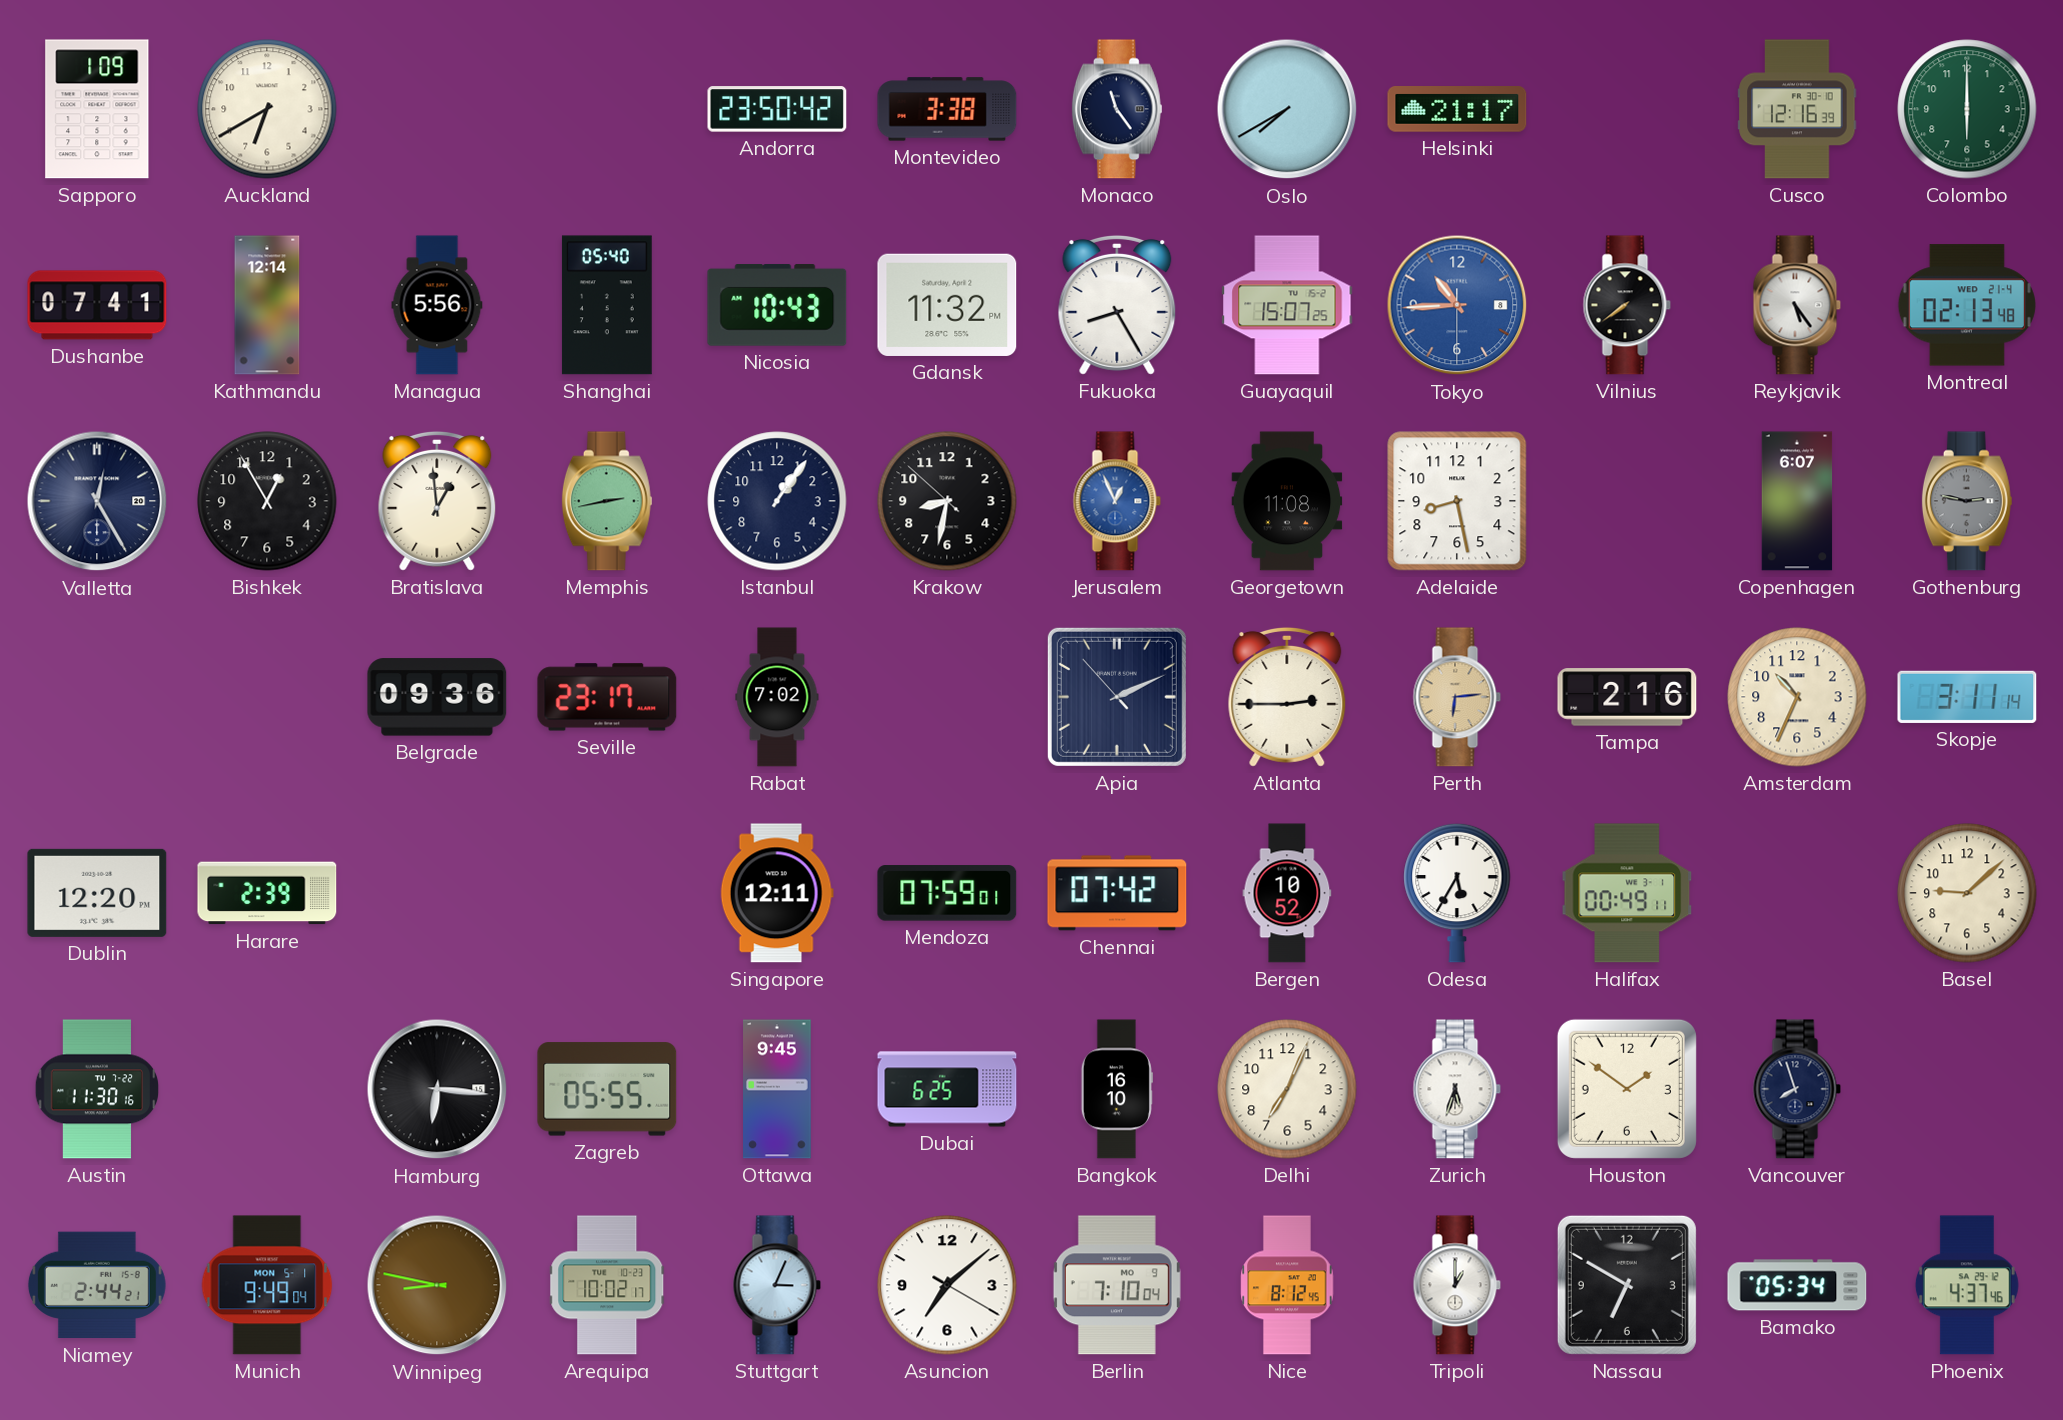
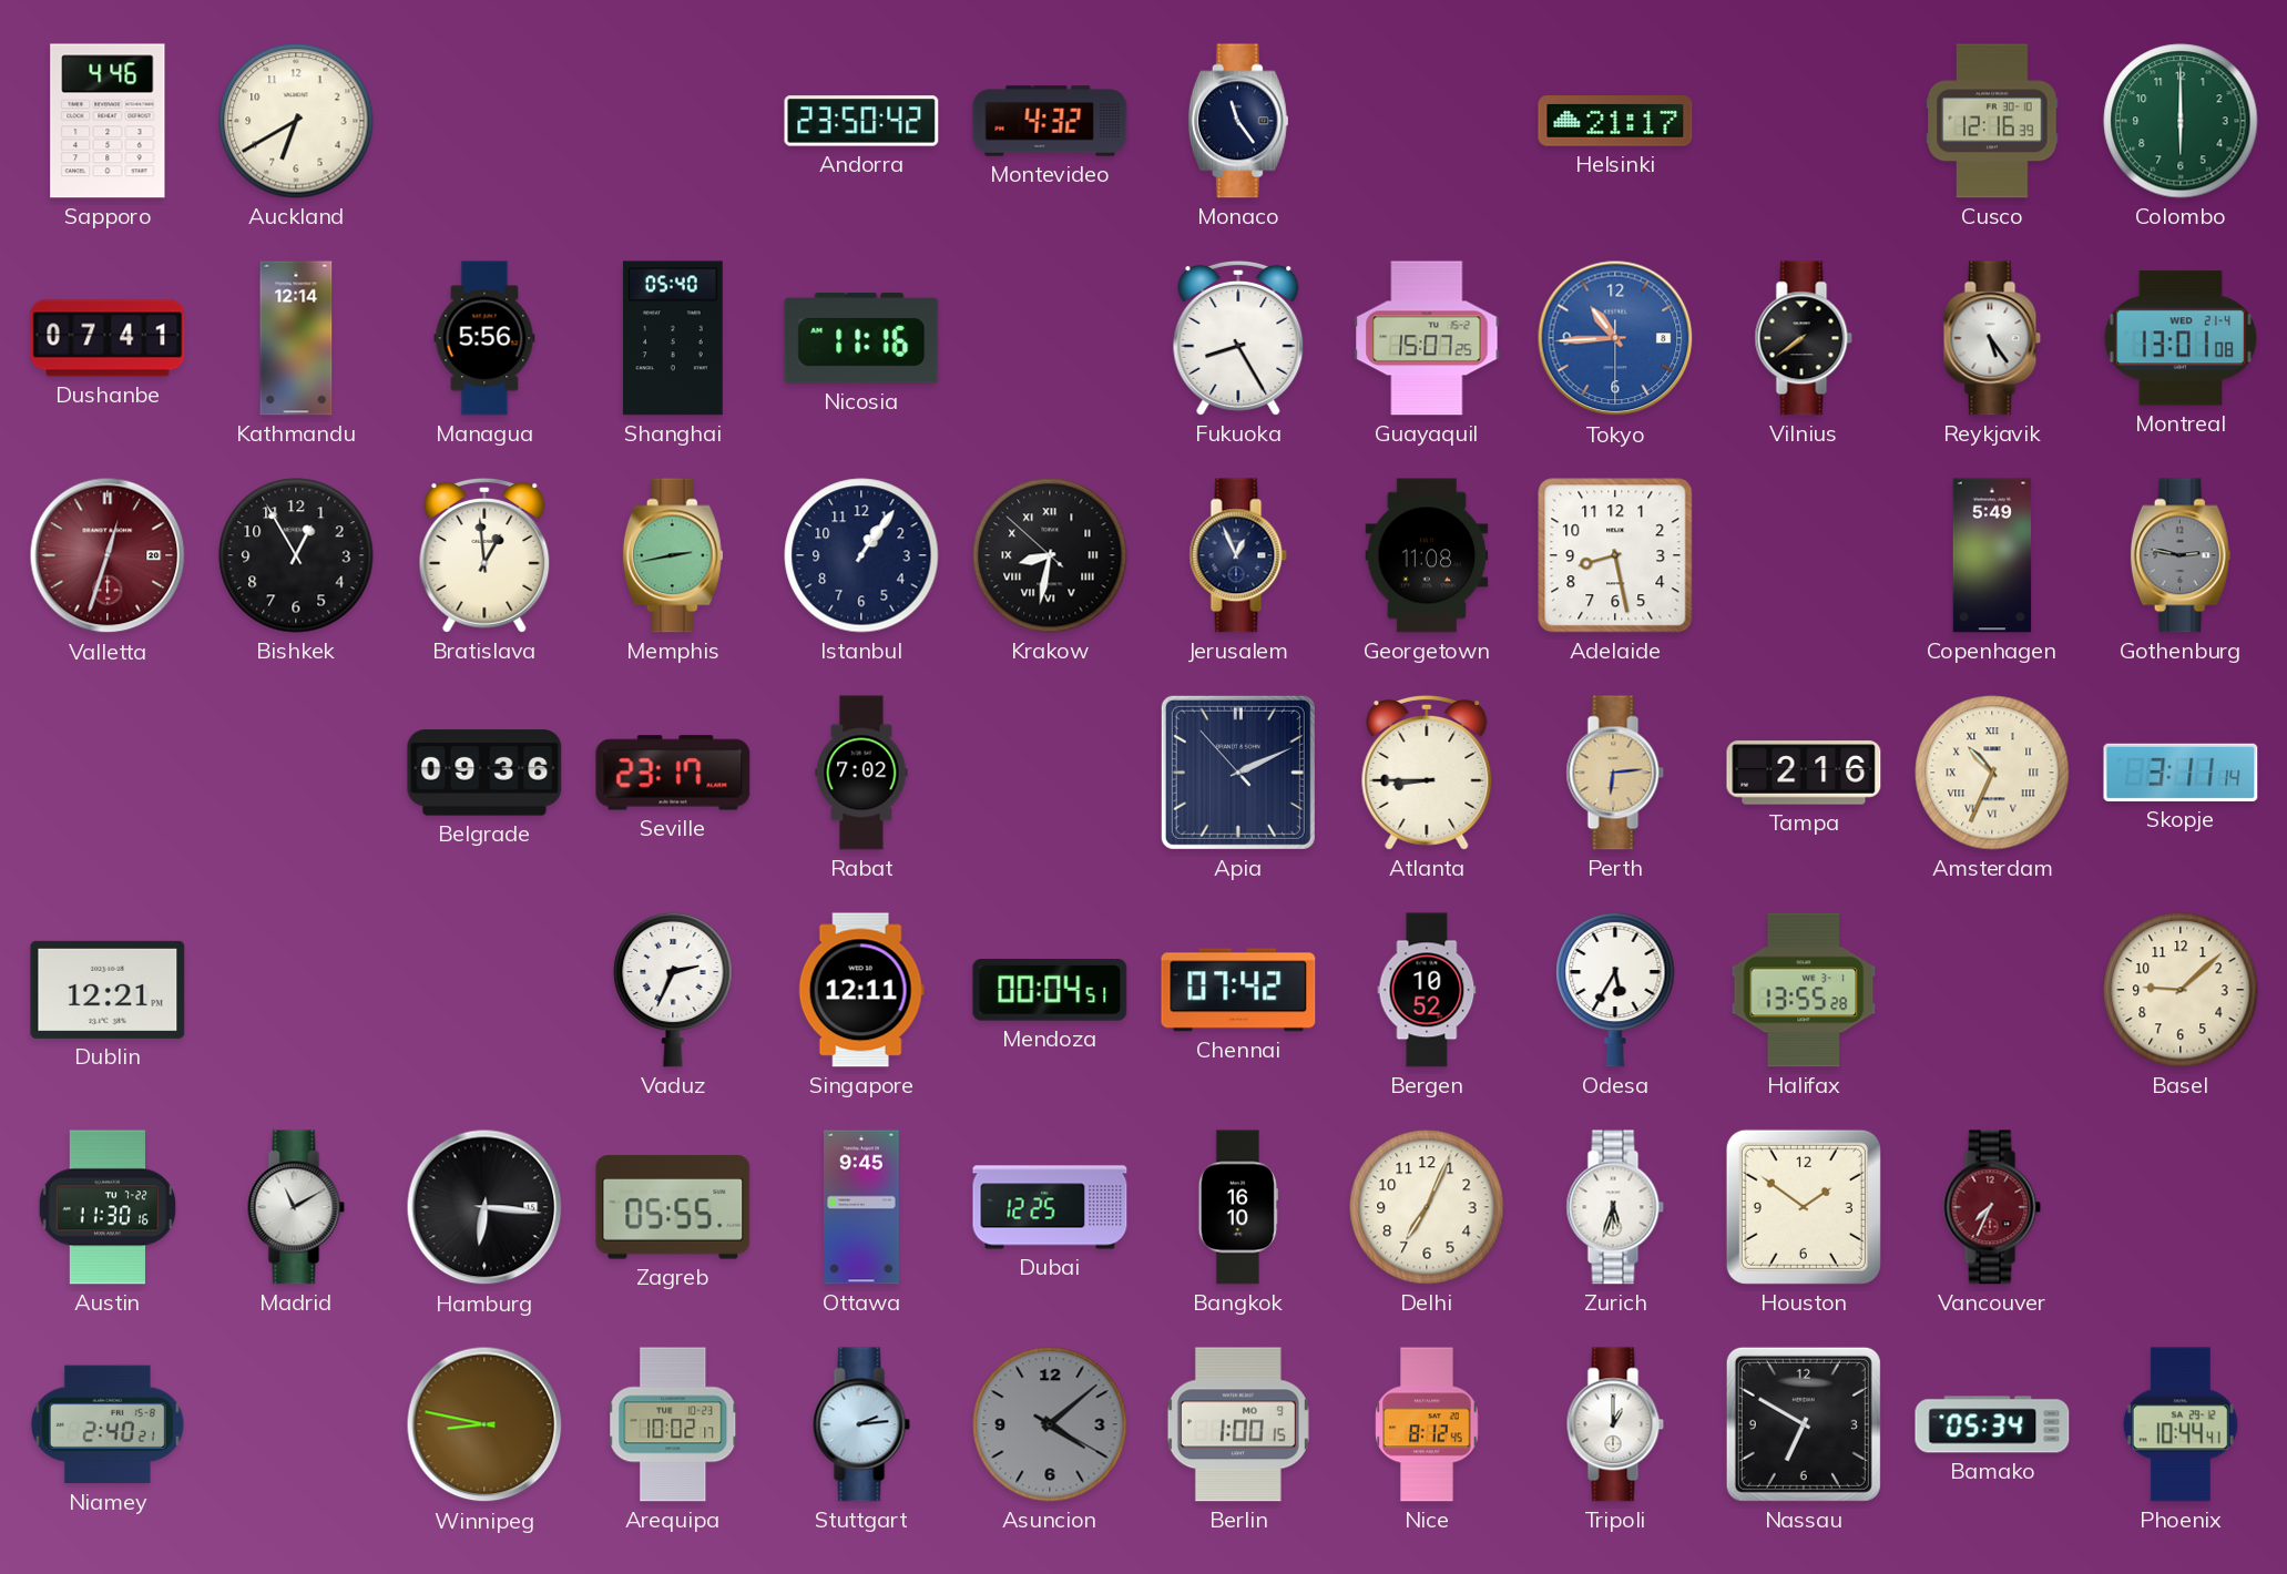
Sapporo: 1:09 -> 4:46 (108, 121)
Montevideo: 3:38 -> 4:32 (1050, 121)
Oslo: 7:40 -> none (1287, 109)
Nicosia: 10:43 -> 11:16 (861, 339)
Gdansk: 11:32 -> none (947, 305)
Montreal: 02:13 -> 13:01 (2181, 338)
Valletta: 12:25 -> 12:33 (108, 555)
Valletta dial: navy -> burgundy (108, 555)
Krakow numerals: Arabic -> Roman (1050, 555)
Jerusalem dial: blue -> navy (1238, 555)
Copenhagen: 6:07 -> 5:49 (1992, 555)
Atlanta: 2:45 -> 8:45 (1427, 773)
Amsterdam numerals: Arabic -> Roman (1992, 773)
Dublin: 12:20 -> 12:21 (108, 990)
Harare: 2:39 -> none (267, 893)
Vaduz: none -> 2:34 (673, 990)
Mendoza: 07:59 -> 00:04 (1050, 990)
Halifax: 00:49 -> 13:55 (1804, 990)
Madrid: none -> 11:10 (296, 1207)
Dubai: 6:25 -> 12:25 (1050, 1207)
Vancouver: 7:57 -> 7:34 (1992, 1207)
Vancouver dial: navy -> burgundy (1992, 1207)
Niamey: 2:44 -> 2:40 (108, 1424)
Munich: 9:49 -> none (267, 1285)
Stuttgart: 3:04 -> 2:14 (861, 1424)
Asuncion: 7:08 -> 4:08 (1050, 1424)
Asuncion dial: white -> grey (1050, 1424)
Berlin: 7:10 -> 1:00 (1238, 1424)
Phoenix: 4:37 -> 10:44 (2181, 1424)
